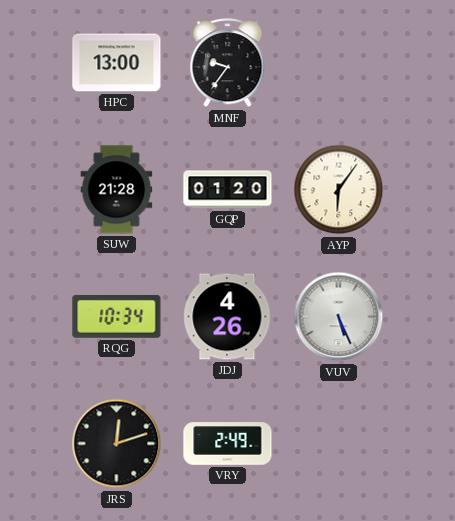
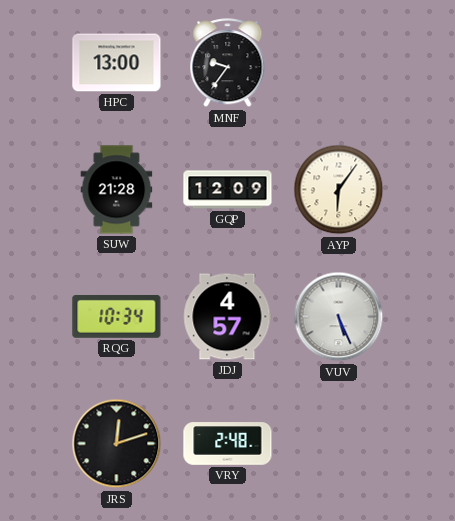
GQP: 01:20 -> 12:09 (228, 190)
JDJ: 4:26 -> 4:57 (228, 317)
VRY: 2:49 -> 2:48 (228, 444)
